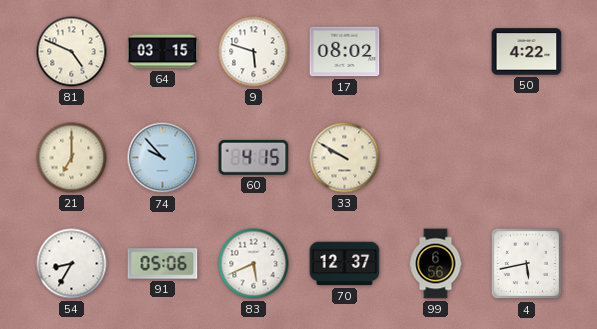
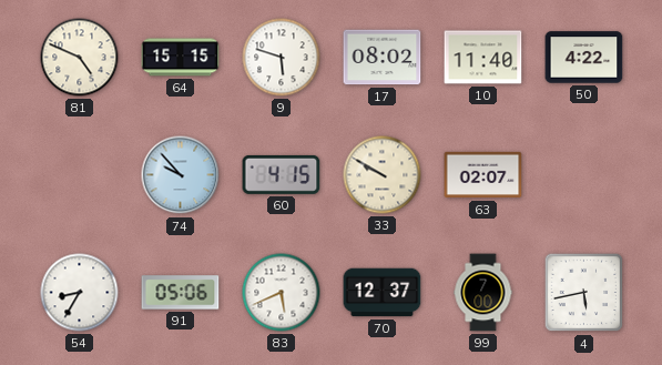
64: 03:15 -> 15:15 (181, 58)
10: none -> 11:40 (483, 58)
21: 7:00 -> none (72, 158)
63: none -> 02:07 (483, 175)
99: 6:56 -> 7:00 (483, 293)
